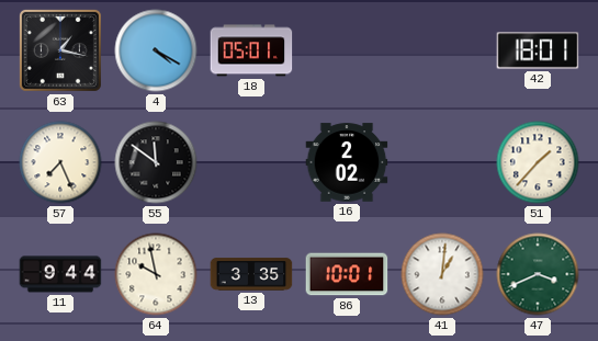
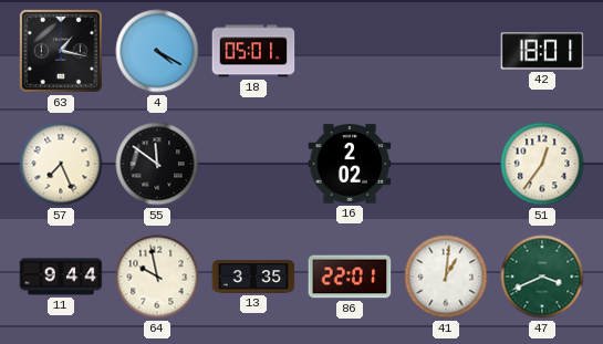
51: 1:37 -> 12:36 (542, 164)
86: 10:01 -> 22:01 (350, 277)
